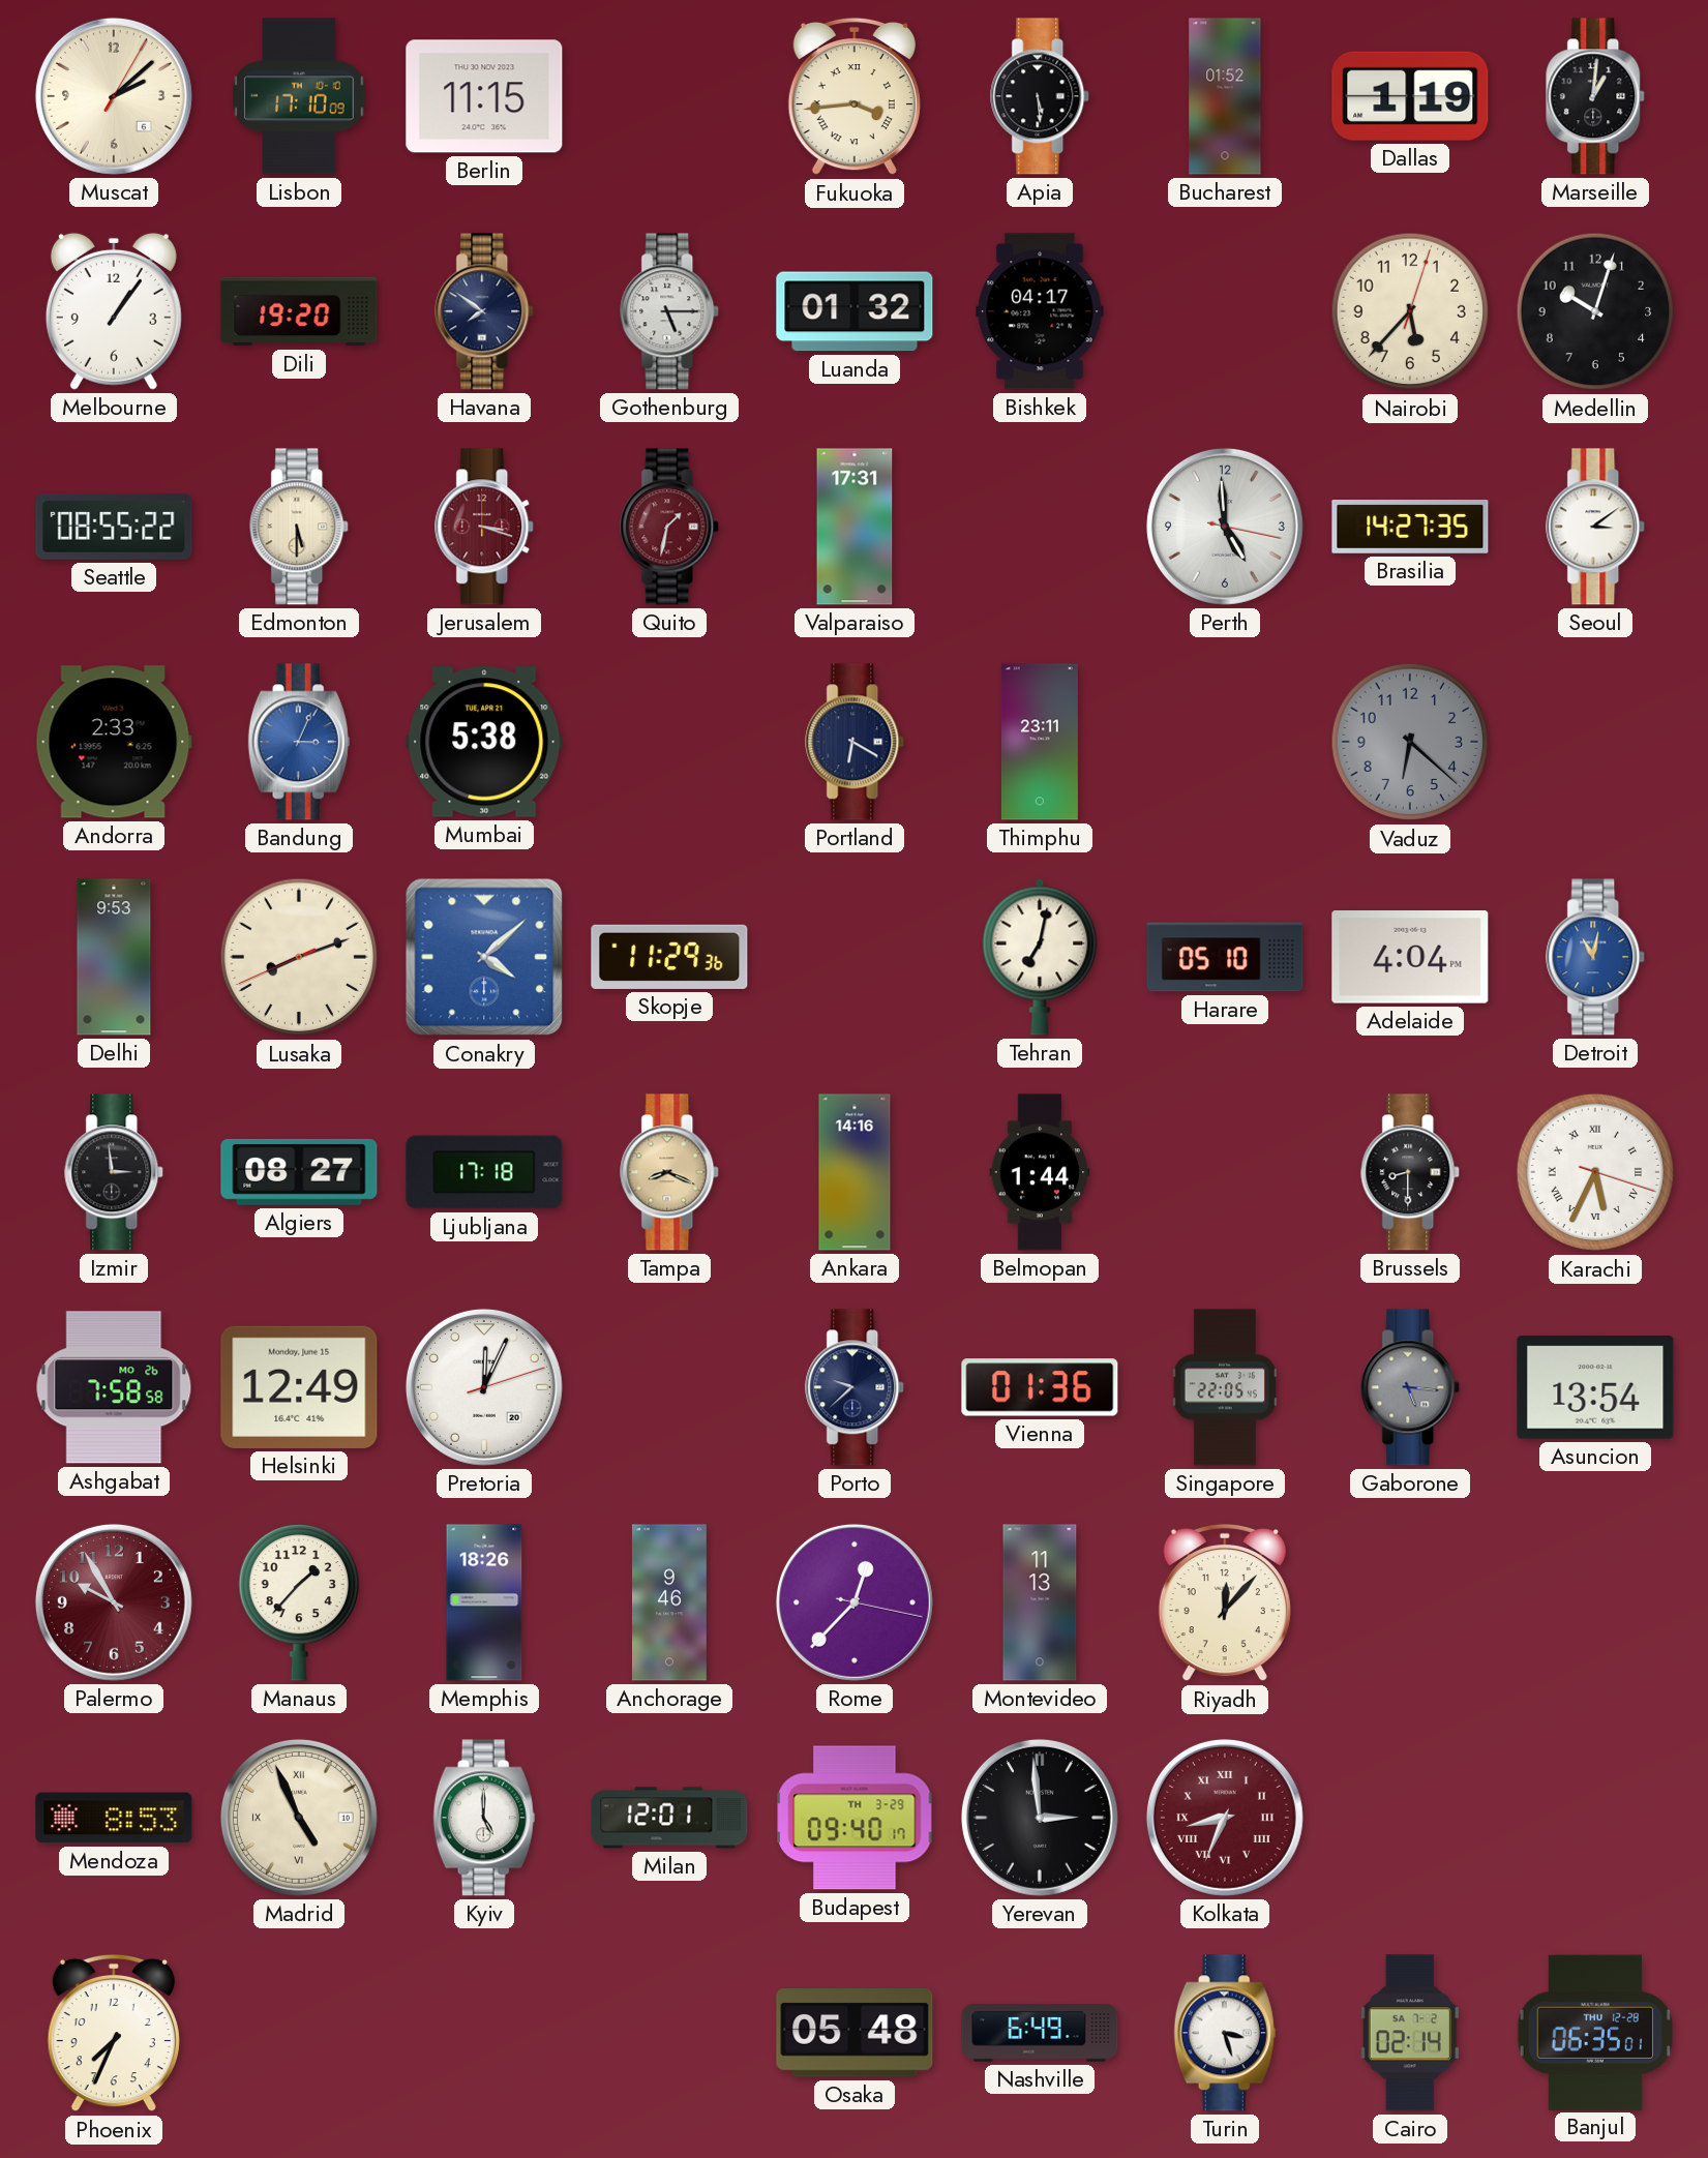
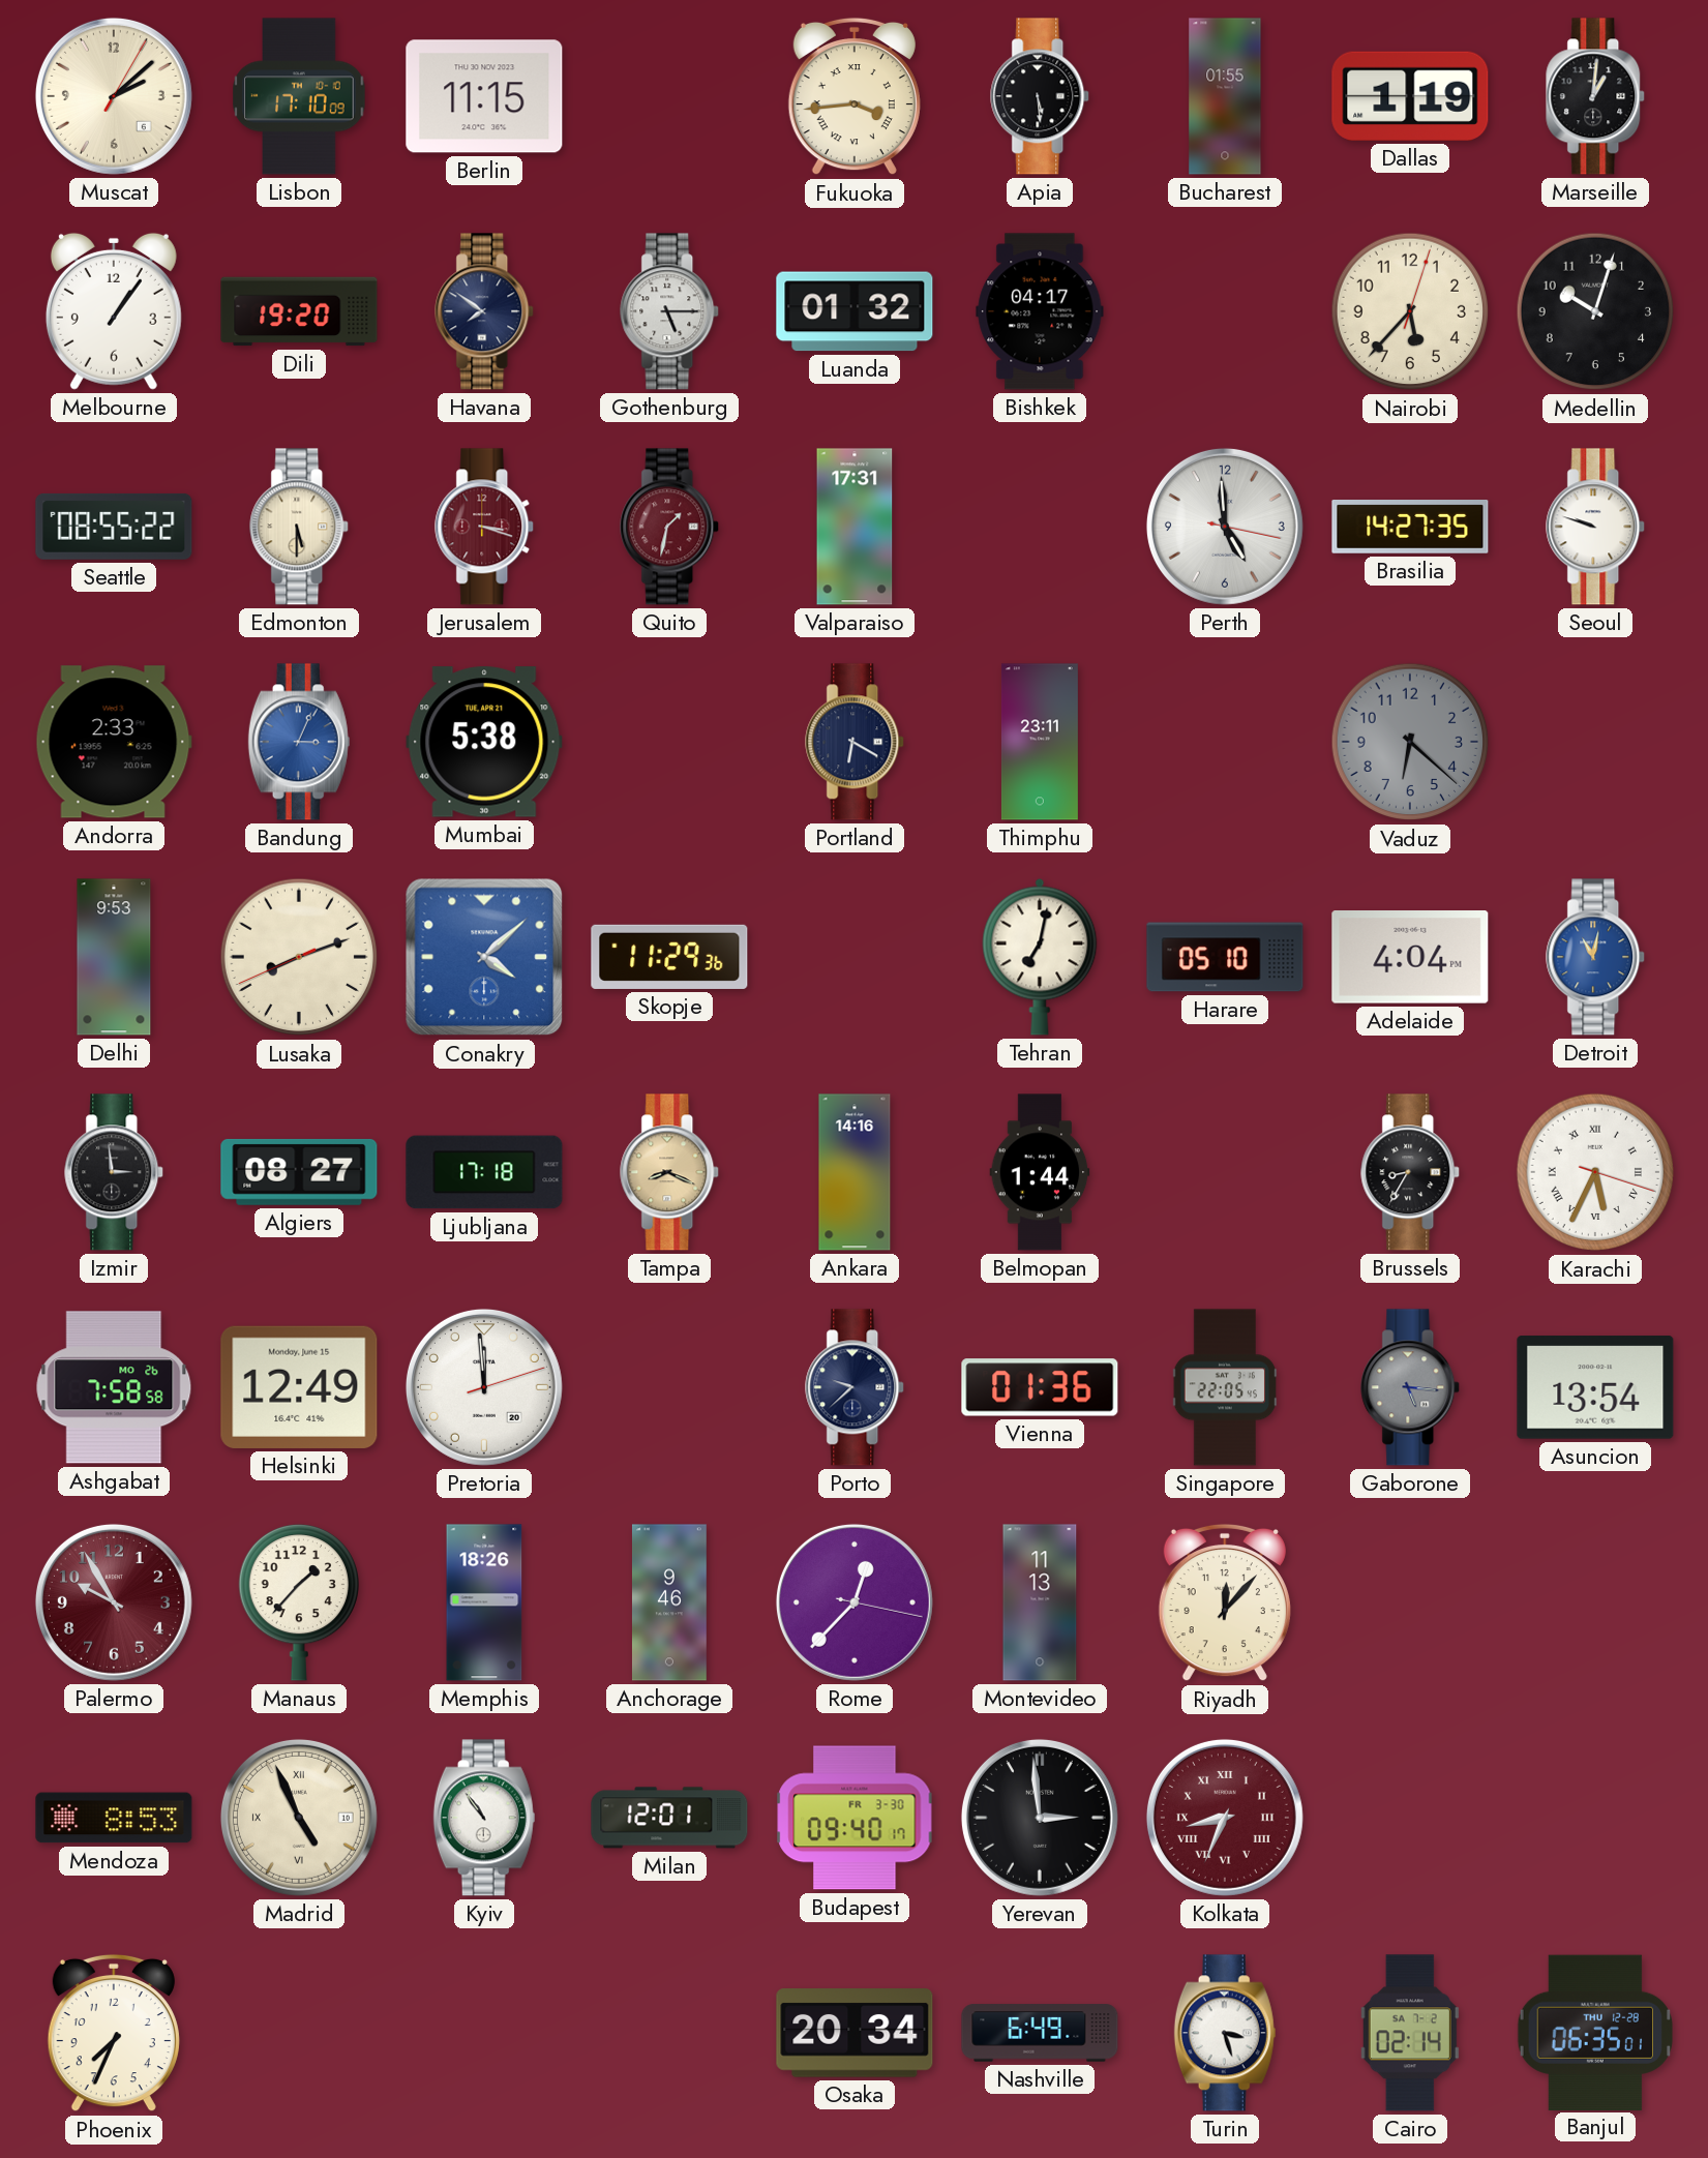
Bucharest: 01:52 -> 01:55 (1225, 96)
Seoul: 3:09 -> 9:48 (1596, 527)
Brussels: 8:30 -> 8:35 (1411, 1172)
Pretoria: 12:04 -> 11:59 (484, 1387)
Kyiv: 5:00 -> 10:54 (484, 1818)
Budapest date: TH 3-29 -> FR 3-30 (855, 1818)
Osaka: 05:48 -> 20:34 (855, 2033)
